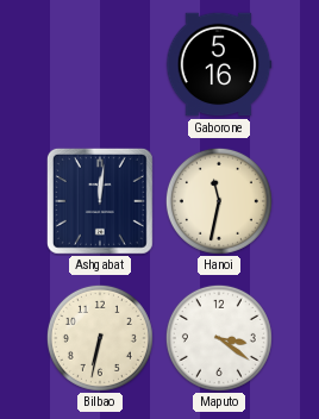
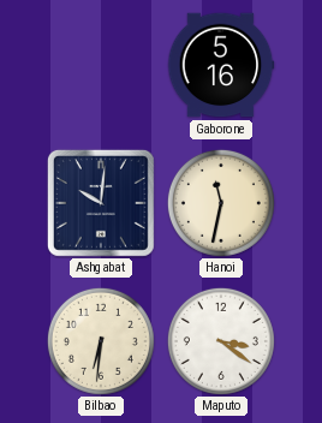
Ashgabat: 12:01 -> 10:01 (101, 203)
Bilbao: 6:32 -> 6:31 (101, 341)
